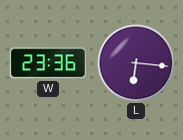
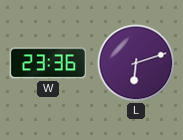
L: 6:16 -> 6:12 (136, 63)
